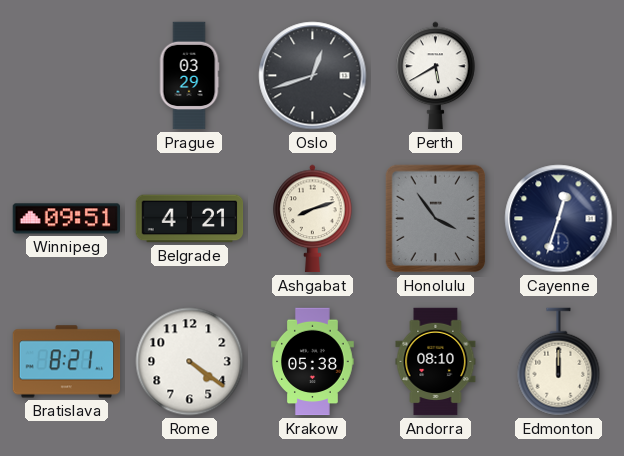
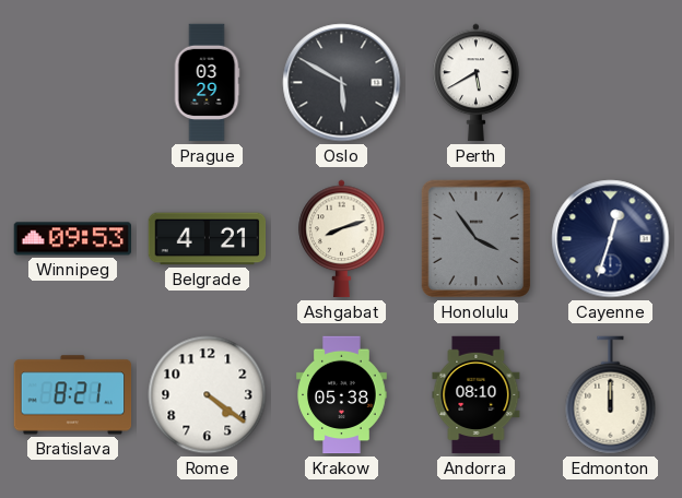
Oslo: 12:42 -> 5:50 (342, 83)
Winnipeg: 09:51 -> 09:53 (73, 239)
